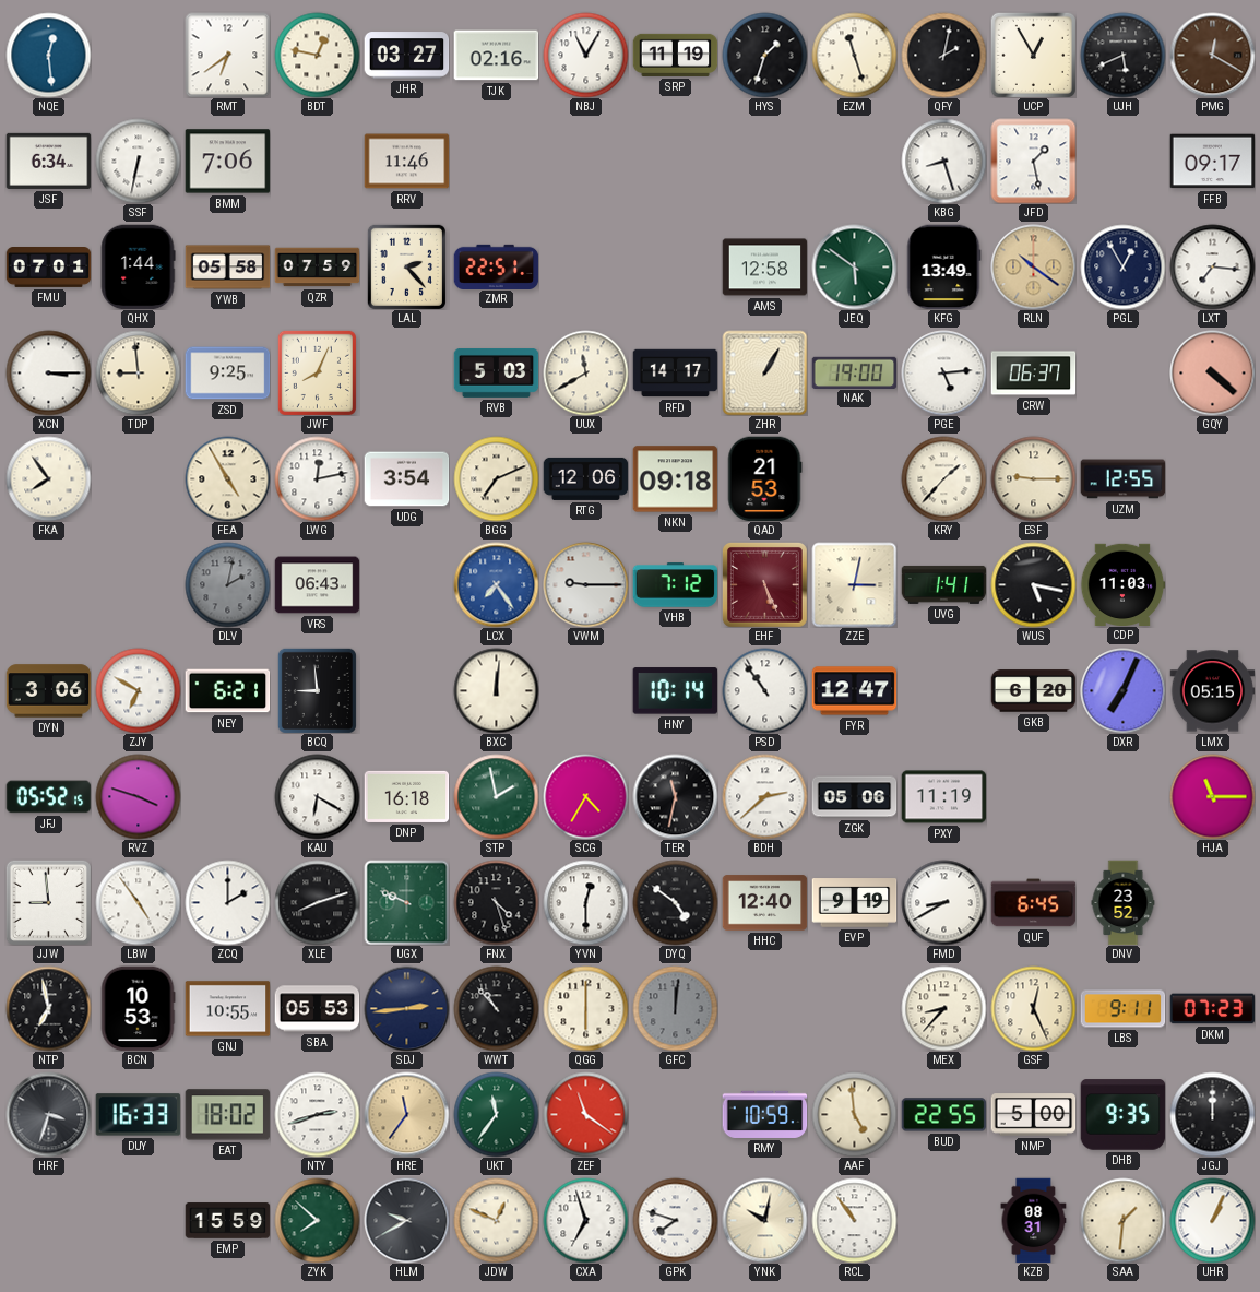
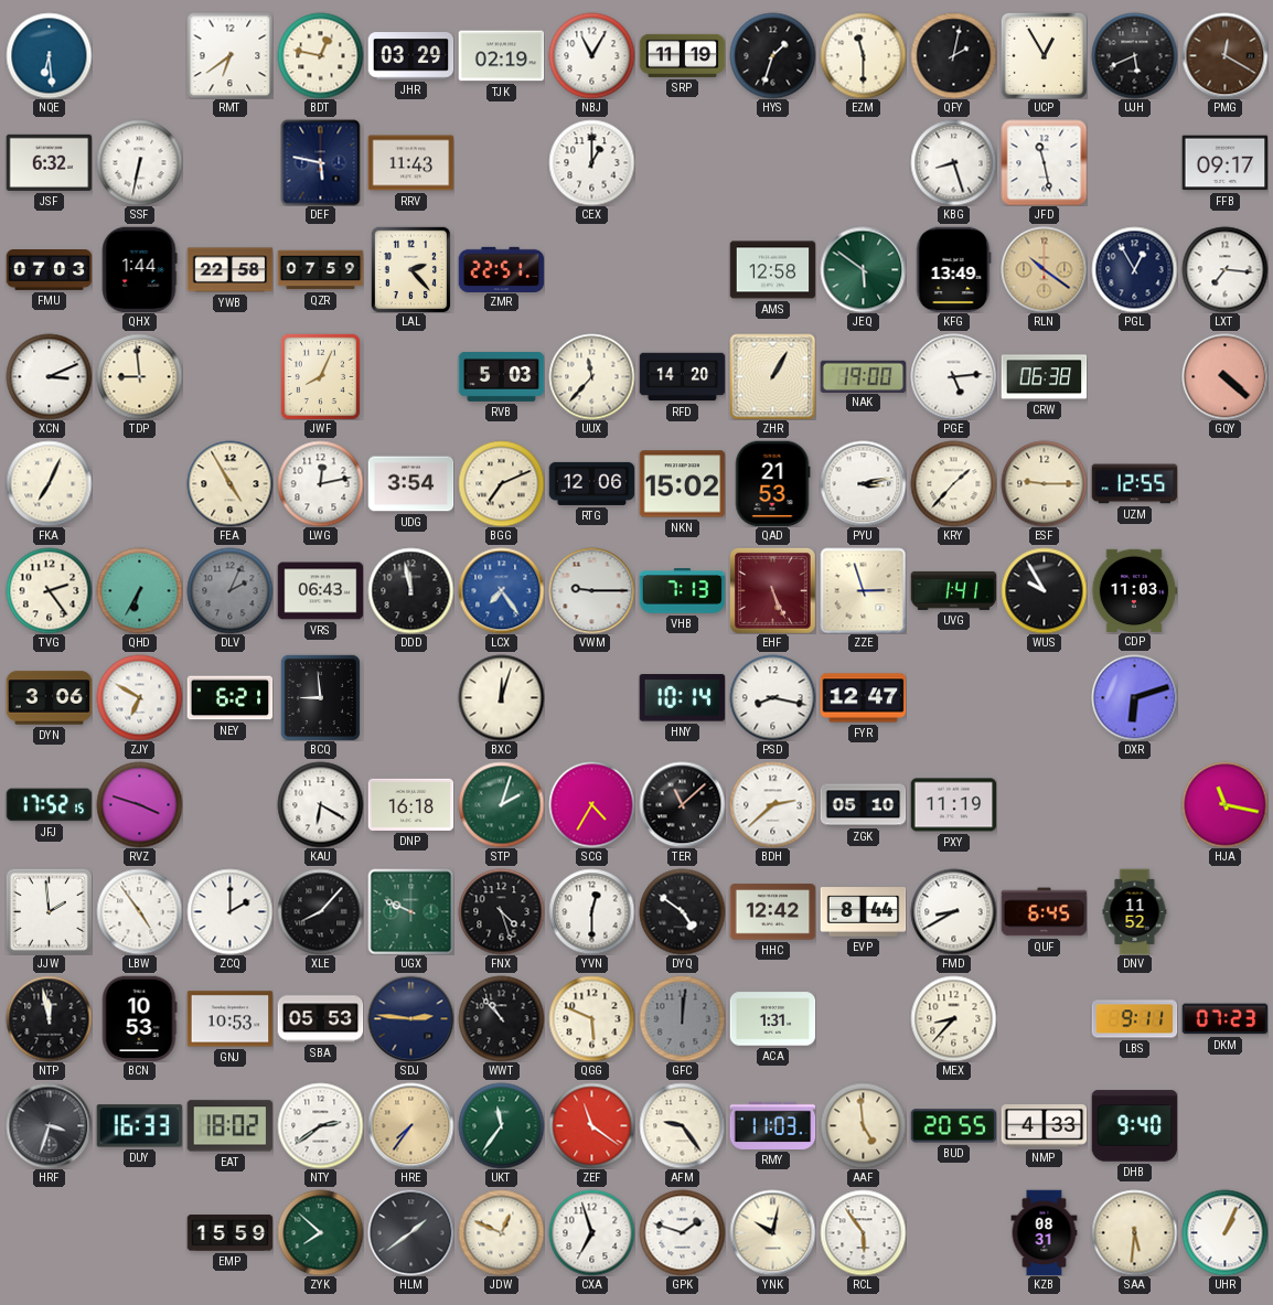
NQE: 12:29 -> 6:29 (49, 55)
JHR: 03:27 -> 03:29 (410, 56)
TJK: 02:16 -> 02:19 (501, 56)
EZM: 11:27 -> 11:30 (863, 55)
JSF: 6:34 -> 6:32 (49, 162)
BMM: 7:06 -> none (227, 162)
DEF: none -> 5:47 (321, 162)
RRV: 11:46 -> 11:43 (410, 163)
CEX: none -> 1:00 (591, 162)
JFD: 1:28 -> 11:28 (1044, 162)
FMU: 07:01 -> 07:03 (49, 270)
YWB: 05:58 -> 22:58 (229, 270)
XCN: 3:15 -> 3:11 (49, 376)
ZSD: 9:25 -> none (227, 374)
UUX: 11:40 -> 11:37 (591, 376)
RFD: 14:17 -> 14:20 (682, 377)
CRW: 06:37 -> 06:38 (1044, 377)
FKA: 7:54 -> 7:04 (49, 483)
NKN: 09:18 -> 15:02 (682, 484)
PYU: none -> 3:13 (863, 483)
TVG: none -> 2:24 (49, 590)
QHD: none -> 6:35 (139, 590)
DLV: 2:02 -> 2:04 (229, 590)
DDD: none -> 11:58 (410, 590)
VHB: 7:12 -> 7:13 (682, 591)
ZZE: 3:02 -> 2:57 (863, 590)
WUS: 5:17 -> 9:55 (1044, 590)
BXC: 12:01 -> 12:03 (501, 697)
PSD: 10:54 -> 8:17 (772, 697)
GKB: 6:20 -> none (1033, 691)
DXR: 7:04 -> 6:12 (1134, 697)
LMX: 05:15 -> none (1212, 691)
JFJ: 05:52 -> 17:52 (49, 805)
STP: 1:58 -> 2:03 (501, 804)
TER: 11:32 -> 11:08 (682, 804)
ZGK: 05:06 -> 05:10 (863, 805)
HJA: 11:15 -> 11:17 (1224, 804)
JJW: 8:59 -> 1:59 (49, 911)
XLE: 8:12 -> 8:07 (320, 911)
HHC: 12:40 -> 12:42 (772, 912)
EVP: 9:19 -> 8:44 (863, 912)
DNV: 23:52 -> 11:52 (1135, 911)
NTP: 6:58 -> 11:58 (49, 1018)
GNJ: 10:55 -> 10:53 (229, 1019)
SDJ: 2:44 -> 2:46 (410, 1018)
QGG: 6:00 -> 5:49 (591, 1018)
ACA: none -> 1:31 (772, 1019)
GSF: 12:26 -> none (1033, 1008)
NTY: 2:42 -> 2:39 (320, 1125)
HRE: 11:36 -> 7:36 (410, 1125)
AFM: none -> 9:24 (682, 1125)
RMY: 10:59 -> 11:03 (772, 1125)
BUD: 22:55 -> 20:55 (953, 1126)
NMP: 5:00 -> 4:33 (1044, 1126)
DHB: 9:35 -> 9:40 (1134, 1126)
JGJ: 12:00 -> none (1212, 1114)
HLM: 9:40 -> 1:39 (410, 1232)
GPK: 7:48 -> 1:48 (682, 1232)
RCL: 10:54 -> 5:54 (863, 1232)
SAA: 1:31 -> 5:31 (1134, 1232)
